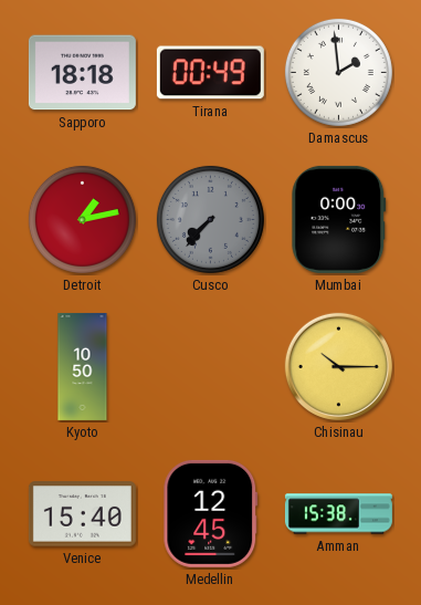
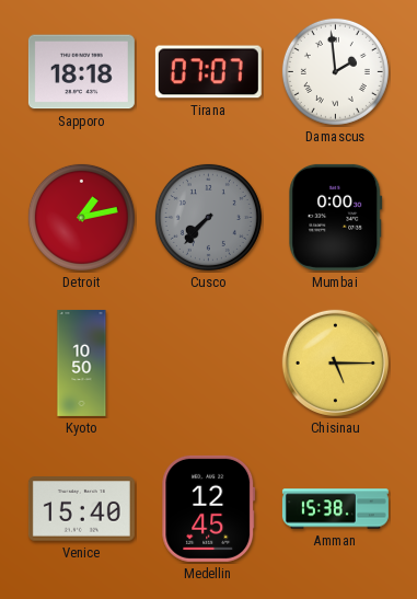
Tirana: 00:49 -> 07:07 (208, 72)
Chisinau: 10:15 -> 5:15 (335, 362)
